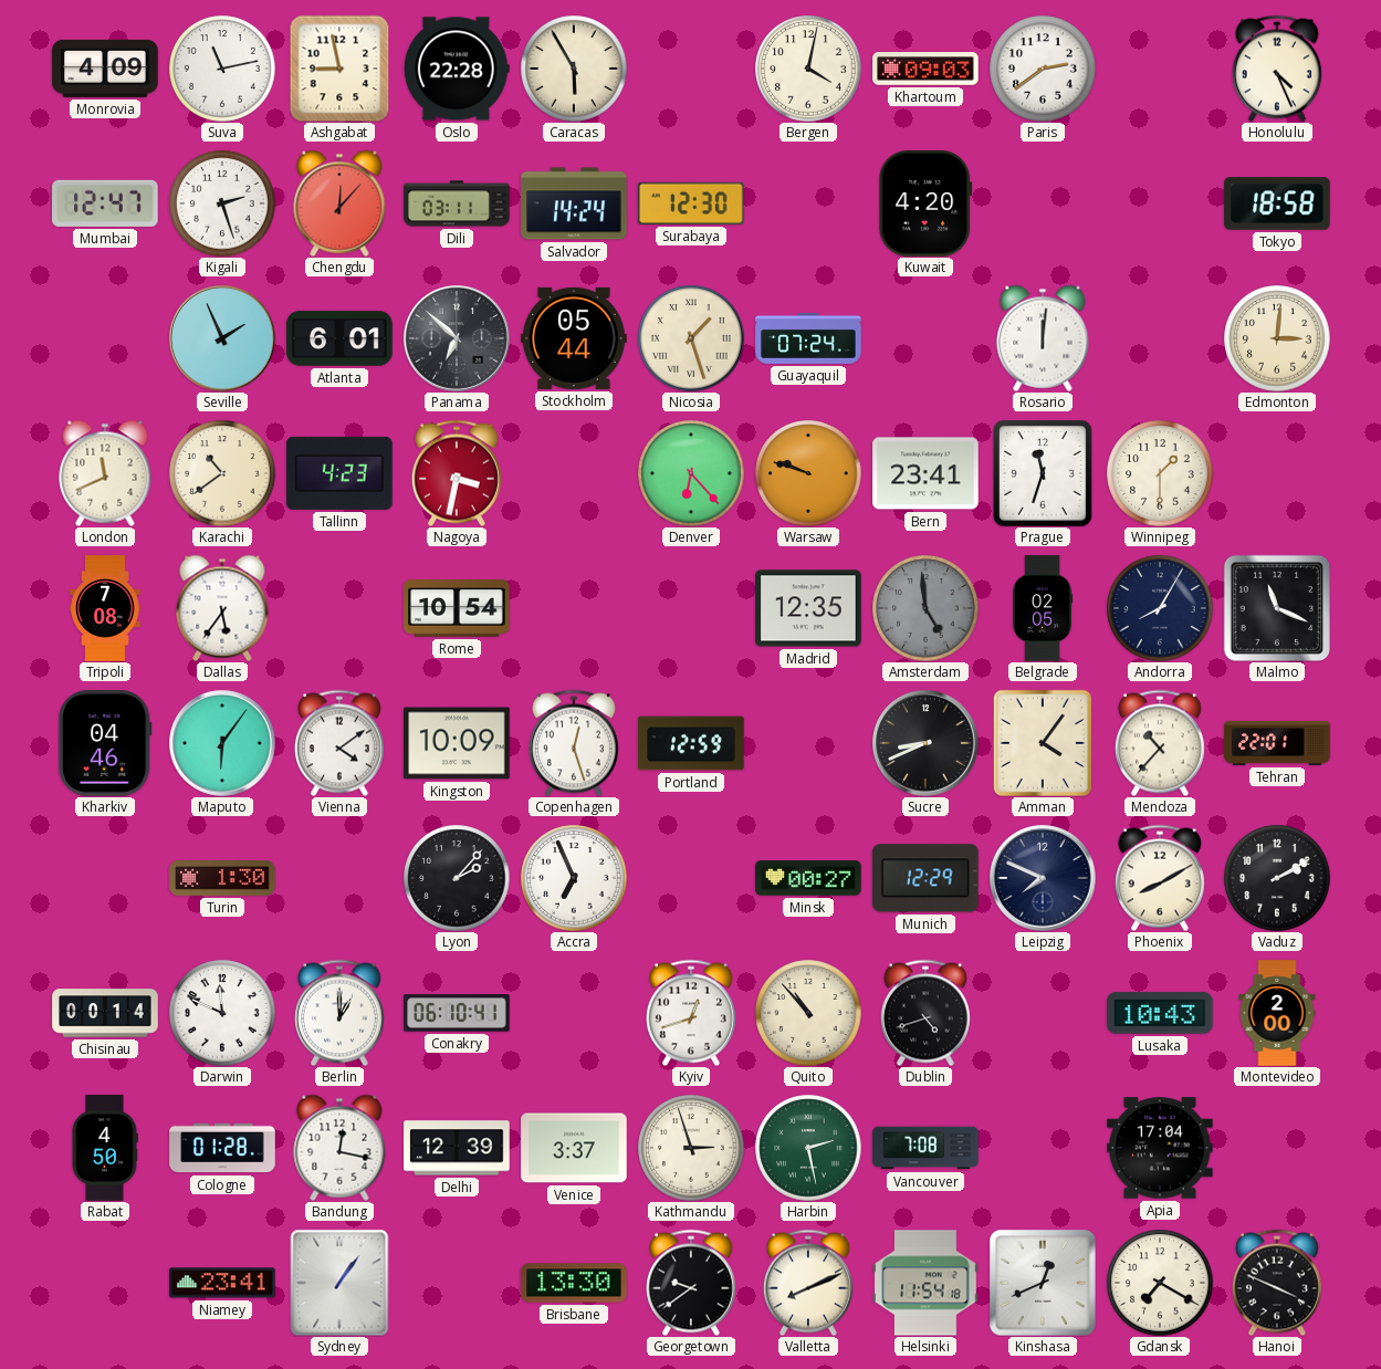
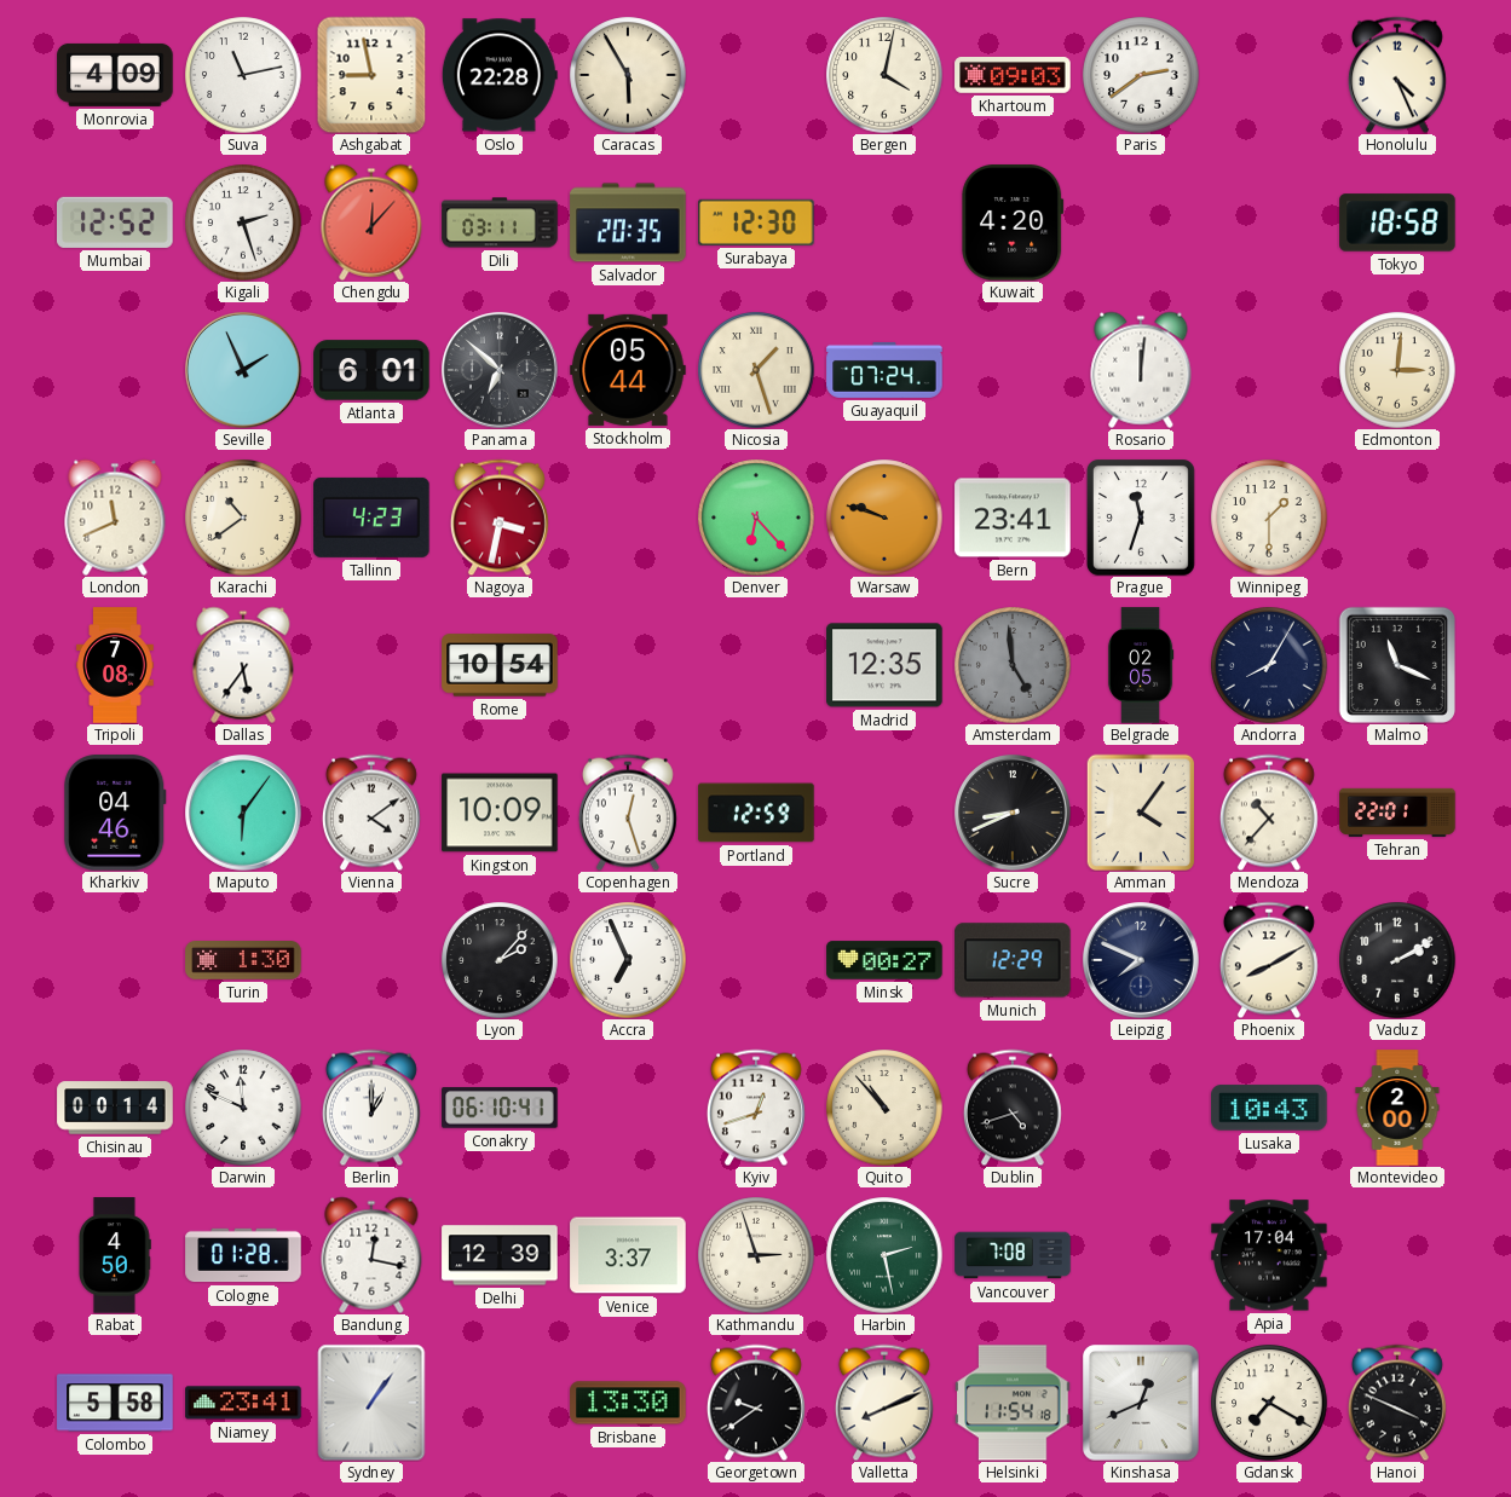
Mumbai: 12:47 -> 12:52 (116, 222)
Salvador: 14:24 -> 20:35 (628, 222)
Colombo: none -> 5:58 (115, 1403)
